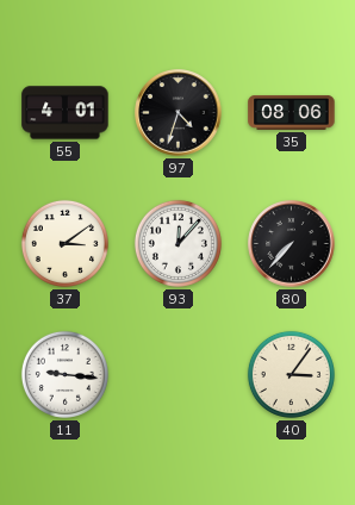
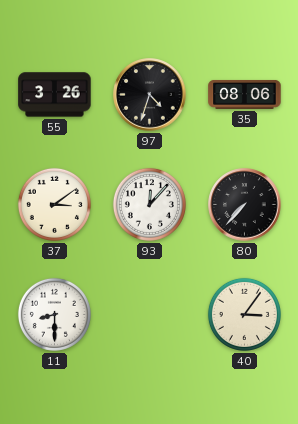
55: 4:01 -> 3:26 (55, 95)
11: 9:16 -> 8:30 (54, 314)
